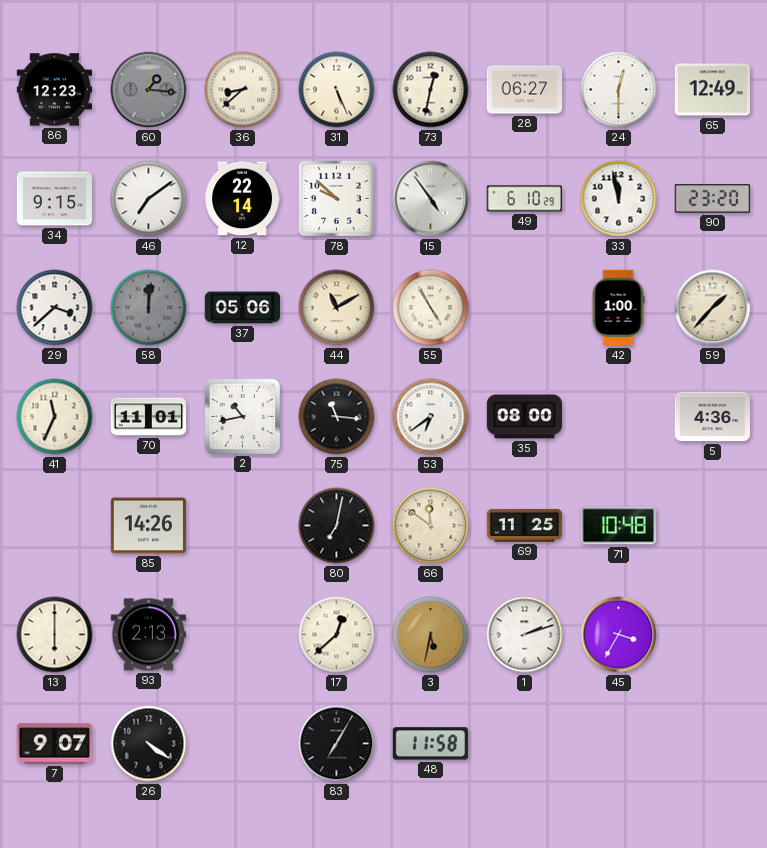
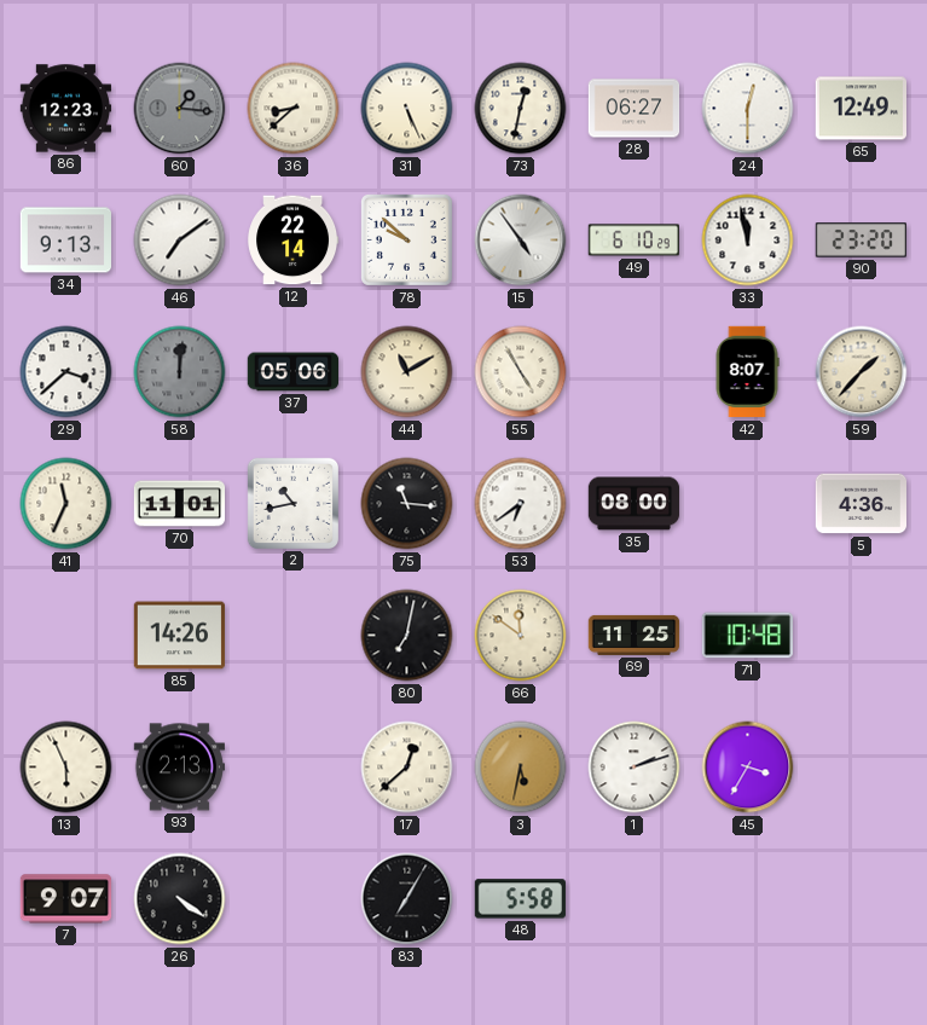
34: 9:15 -> 9:13 (66, 241)
42: 1:00 -> 8:07 (747, 372)
13: 6:00 -> 5:56 (66, 768)
48: 11:58 -> 5:58 (520, 899)
